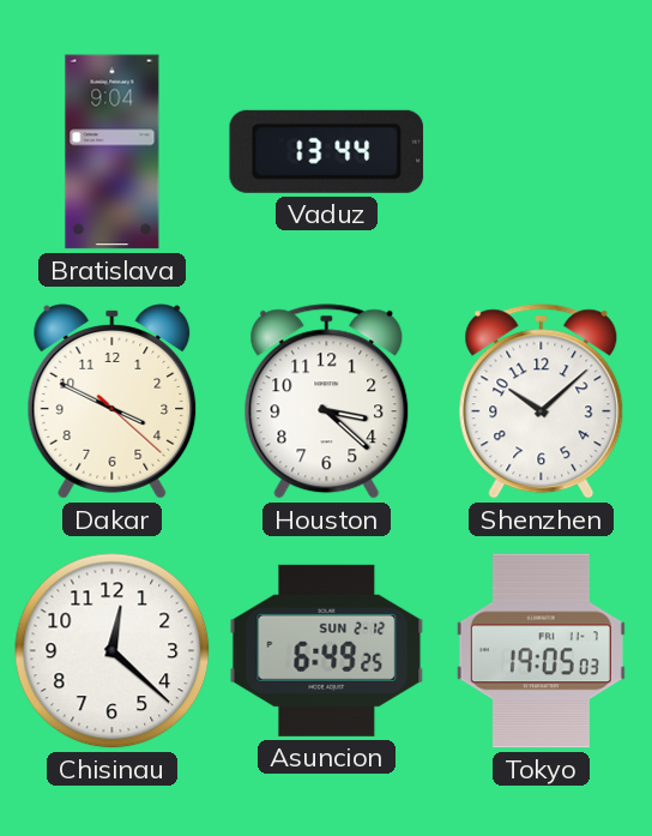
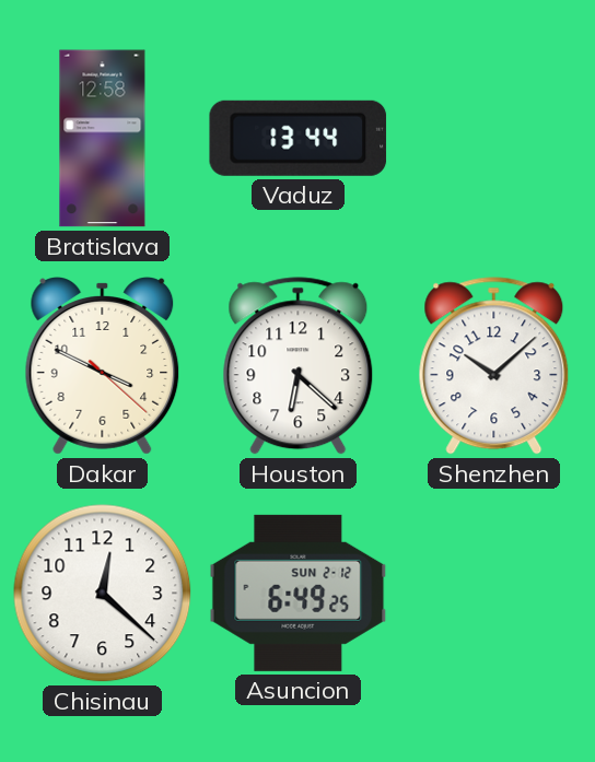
Bratislava: 9:04 -> 12:58 (103, 139)
Houston: 3:22 -> 6:22 (299, 366)
Tokyo: 19:05 -> none (541, 651)
